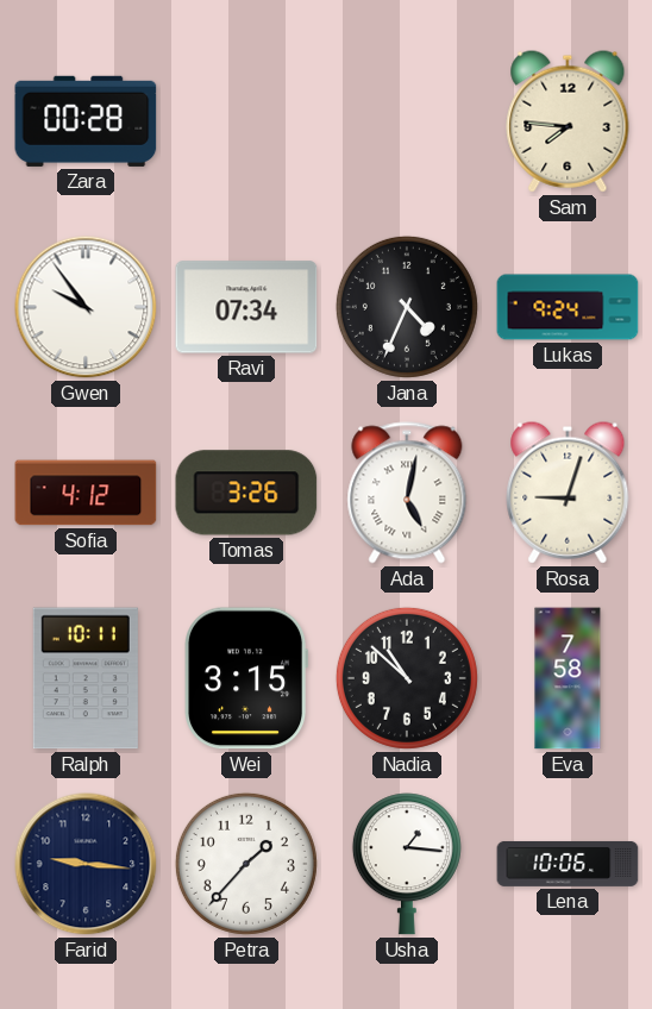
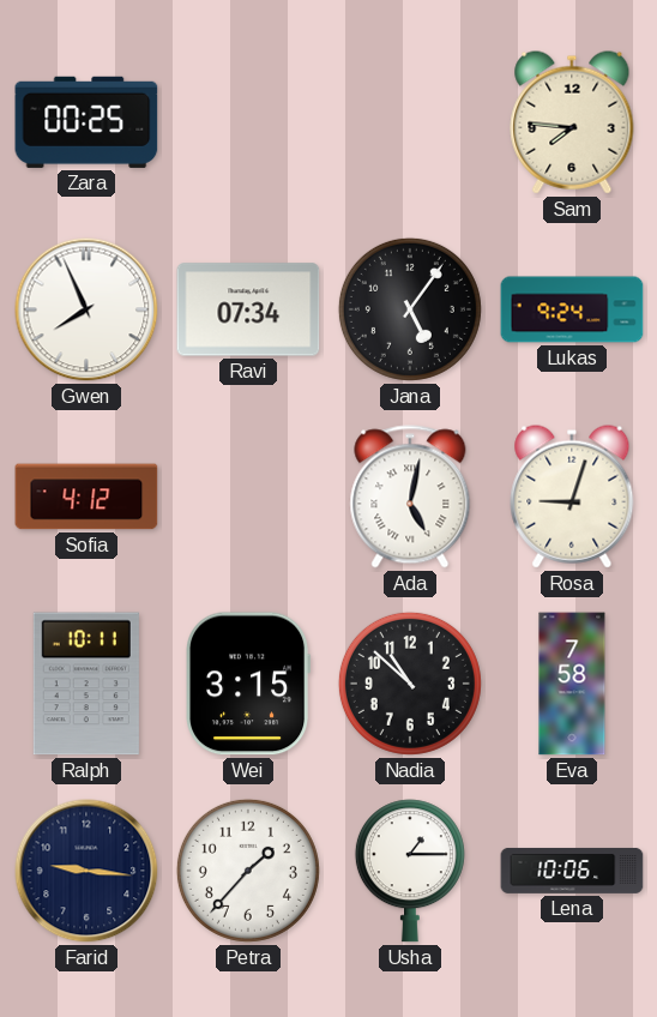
Zara: 00:28 -> 00:25 (86, 122)
Gwen: 9:54 -> 7:56 (86, 309)
Jana: 4:34 -> 5:06 (410, 309)
Tomas: 3:26 -> none (246, 493)
Usha: 1:16 -> 1:15 (410, 871)
